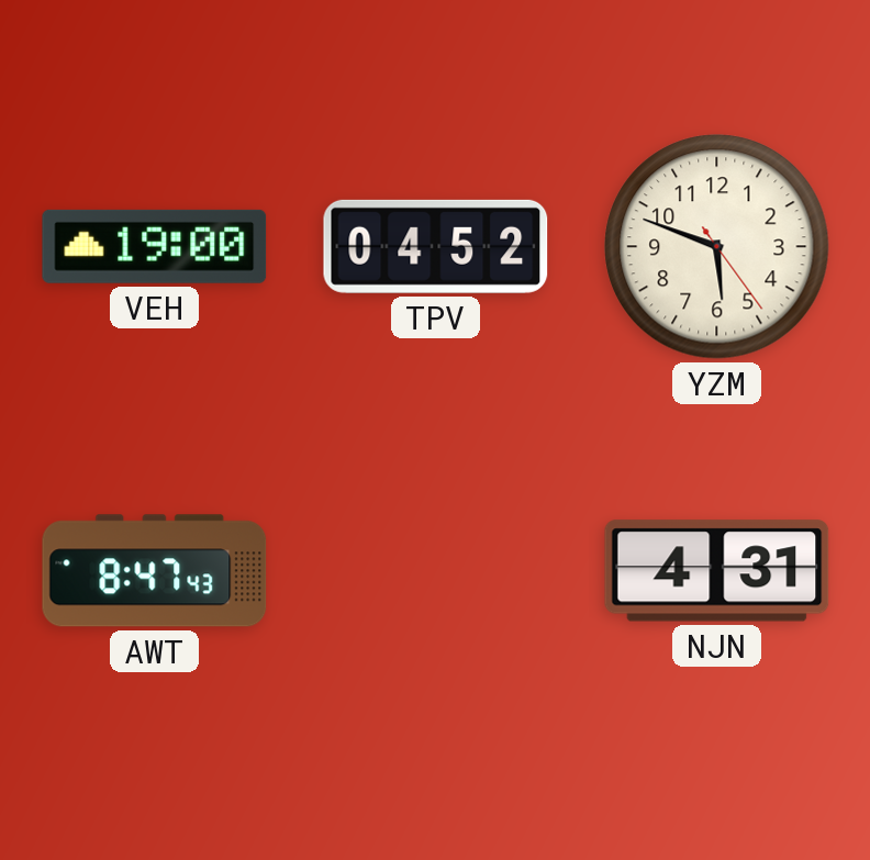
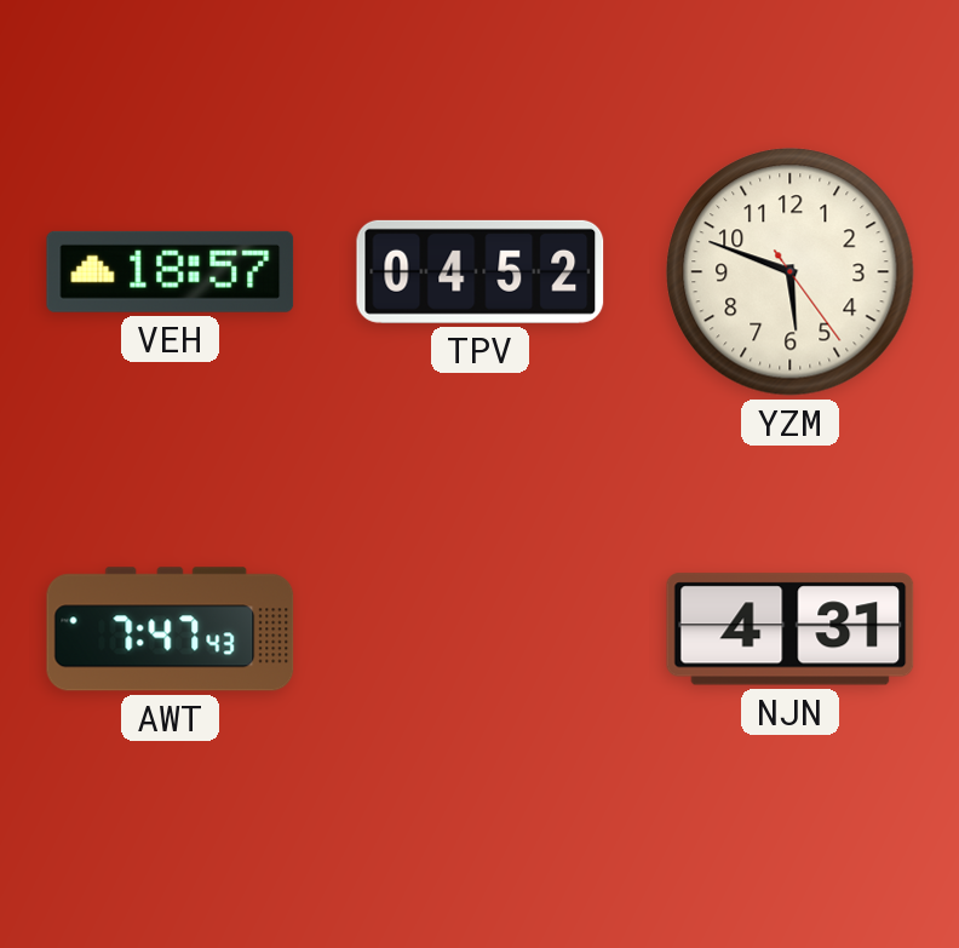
VEH: 19:00 -> 18:57 (171, 271)
AWT: 8:47 -> 7:47 (171, 630)
